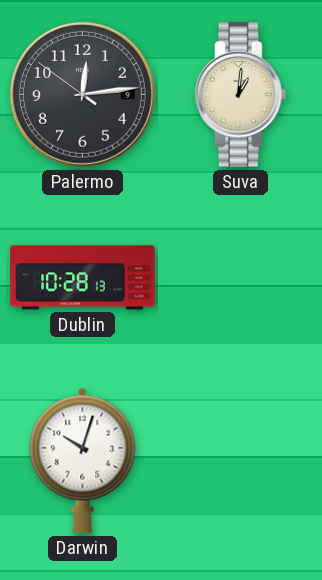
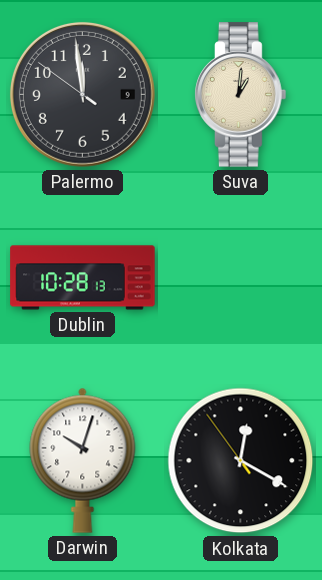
Palermo: 12:13 -> 11:58 (82, 94)
Kolkata: none -> 12:19 (241, 461)
